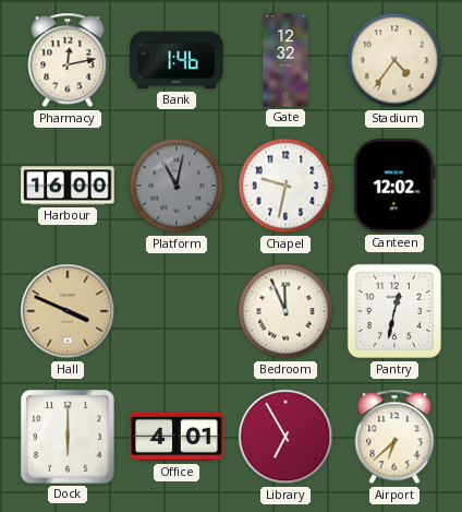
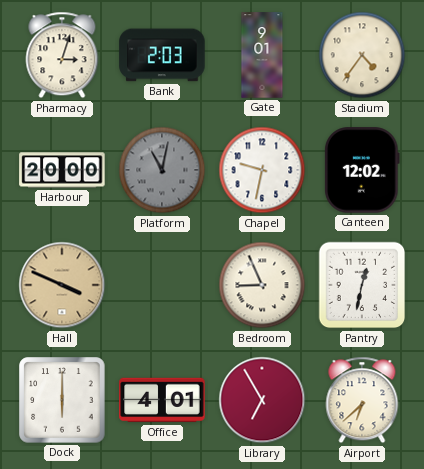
Pharmacy: 12:13 -> 3:03 (62, 55)
Bank: 1:46 -> 2:03 (162, 55)
Gate: 12:32 -> 9:01 (262, 55)
Harbour: 16:00 -> 20:00 (62, 170)
Bedroom: 11:56 -> 8:56 (262, 285)
